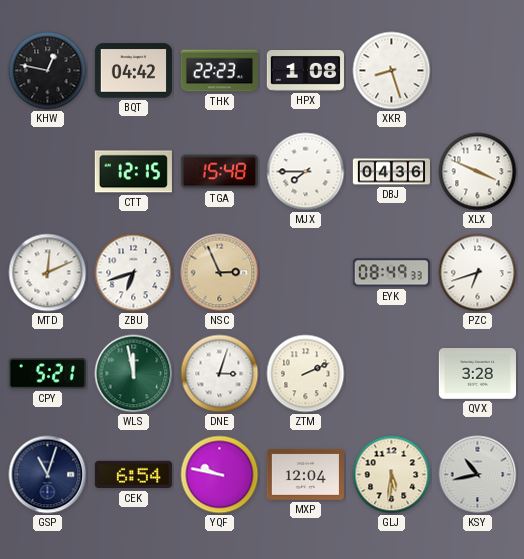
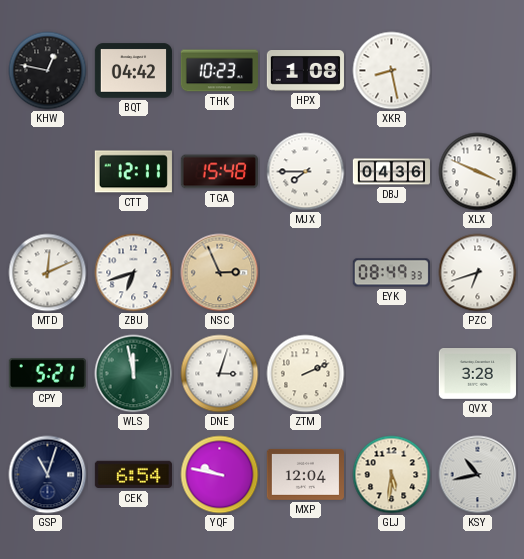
THK: 22:23 -> 10:23 (219, 71)
XKR: 8:27 -> 8:28 (392, 71)
CTT: 12:15 -> 12:11 (133, 172)
